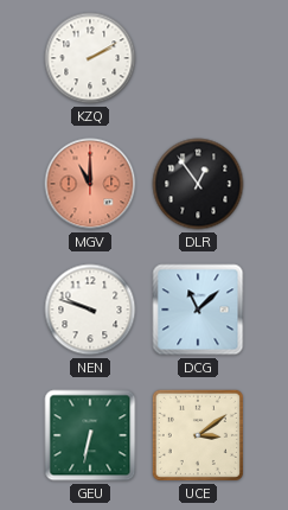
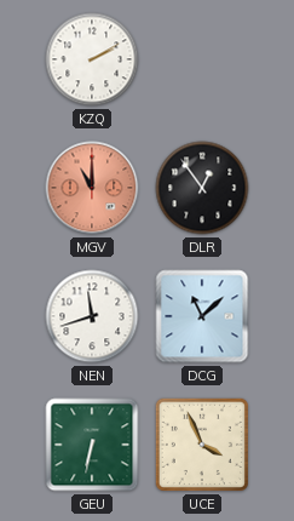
NEN: 9:48 -> 11:42 (92, 316)
UCE: 3:09 -> 3:56 (202, 445)
